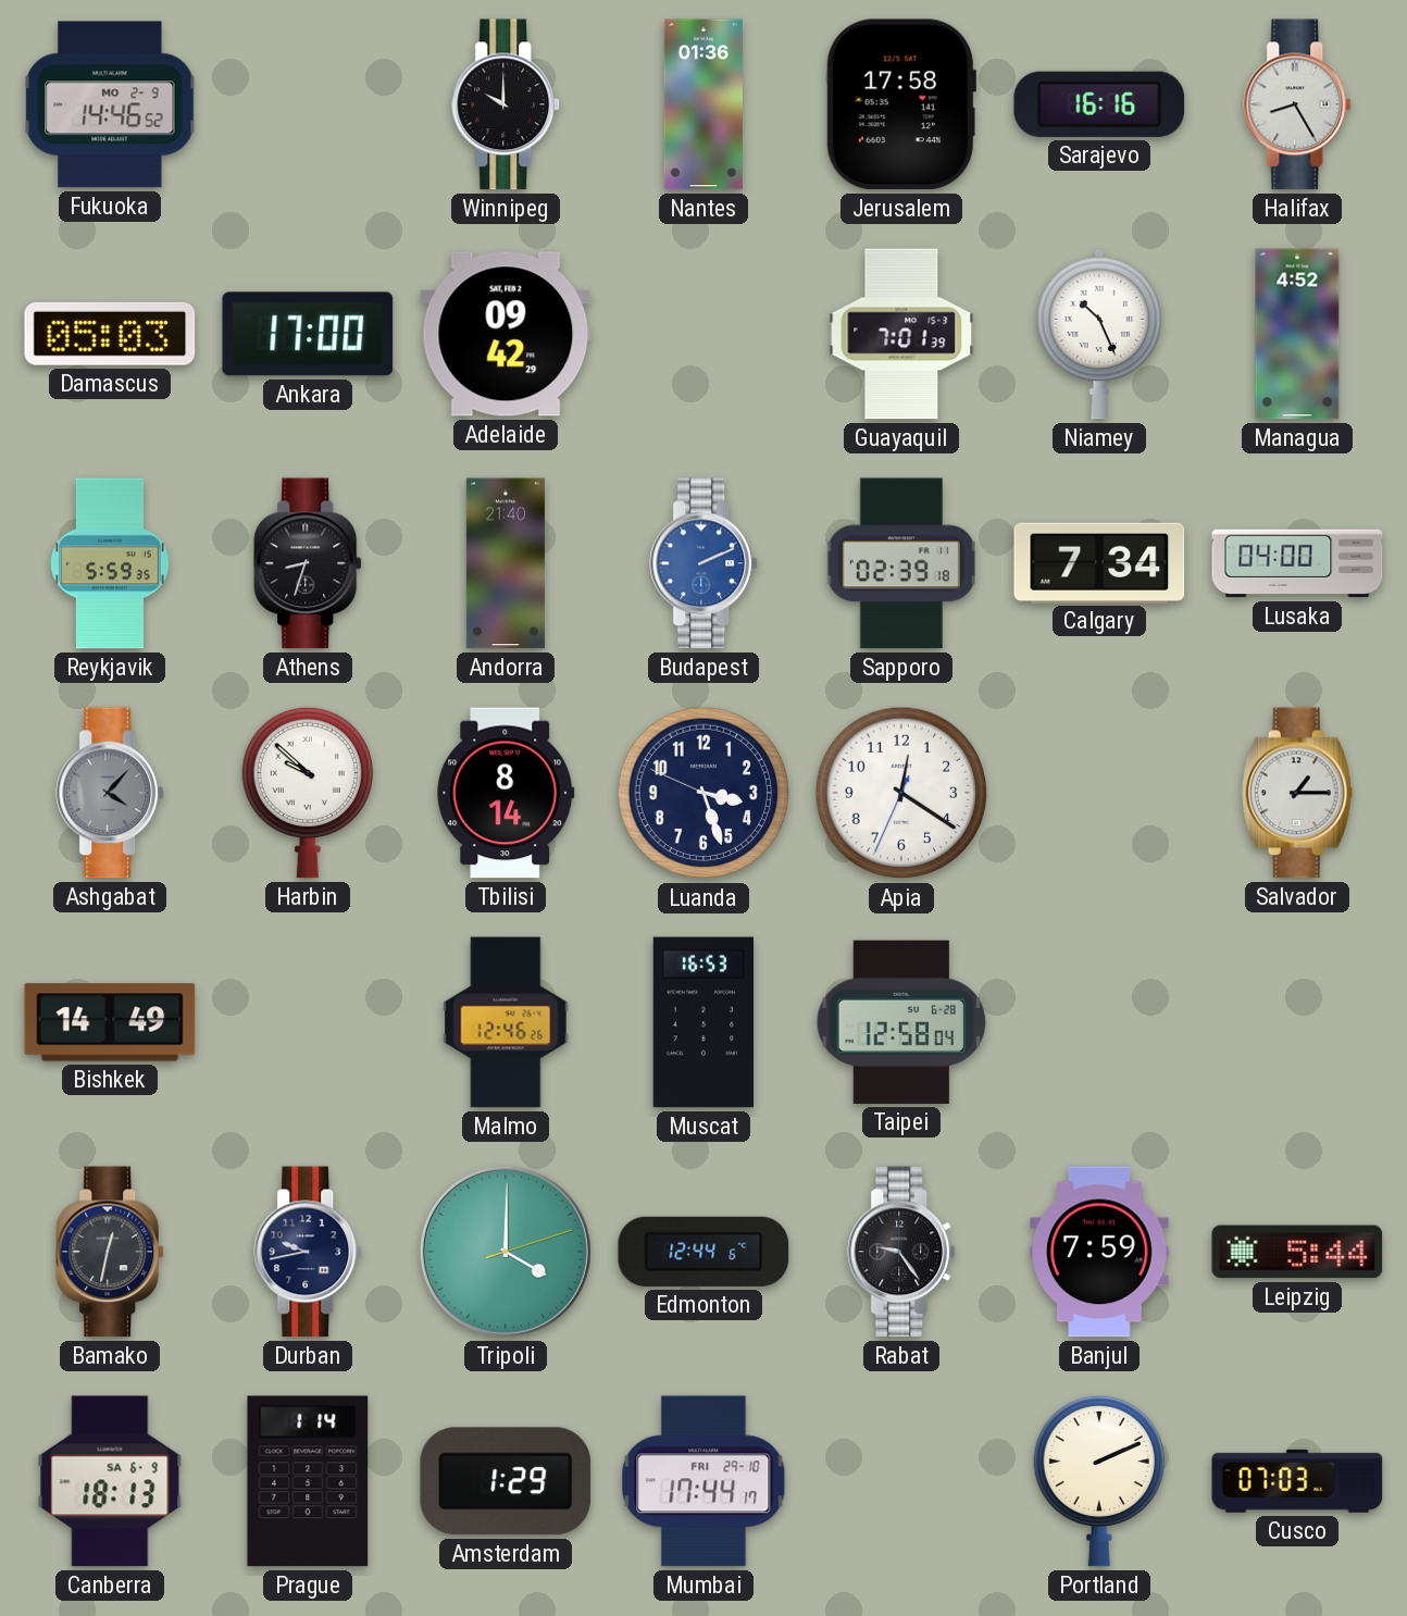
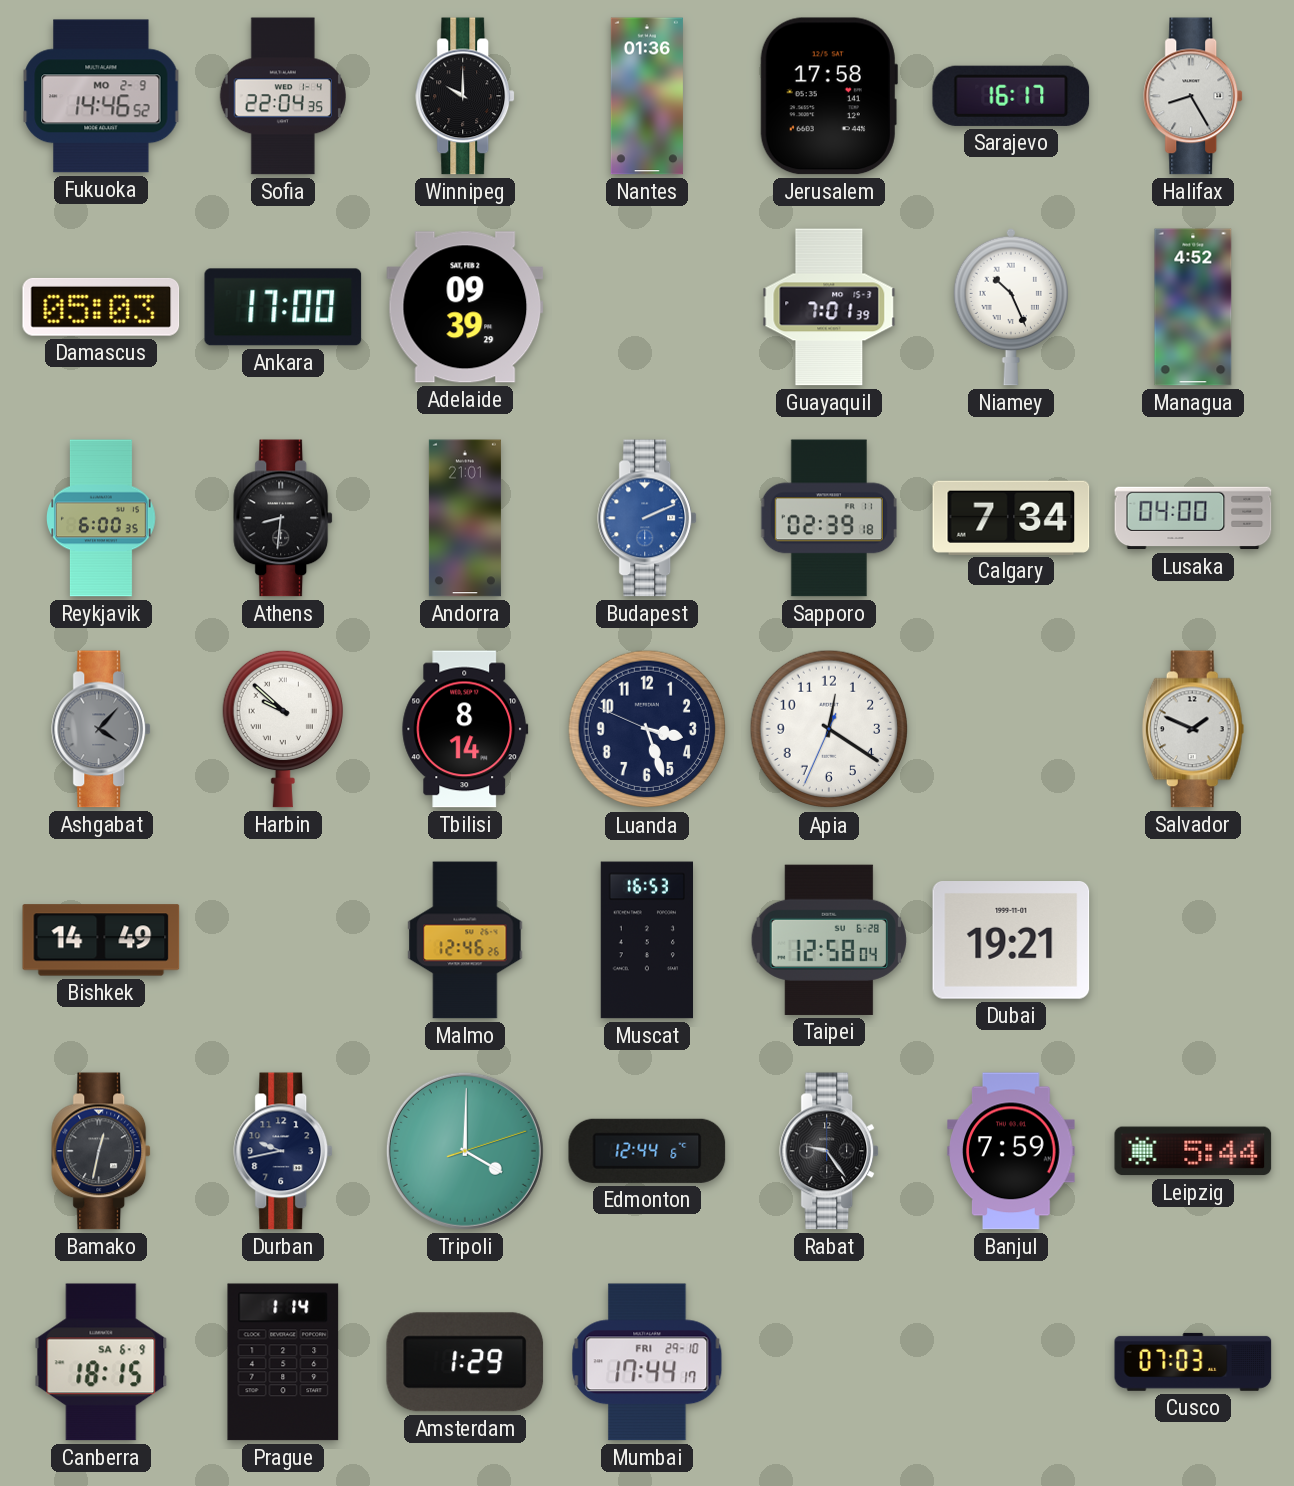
Sofia: none -> 22:04 (283, 96)
Sarajevo: 16:16 -> 16:17 (1011, 96)
Adelaide: 09:42 -> 09:39 (465, 307)
Reykjavik: 5:59 -> 6:00 (102, 518)
Athens: 8:33 -> 8:31 (284, 518)
Andorra: 21:40 -> 21:01 (465, 518)
Salvador: 1:15 -> 1:49 (1193, 729)
Dubai: none -> 19:21 (1011, 941)
Canberra: 18:13 -> 18:15 (101, 1362)
Portland: 2:11 -> none (1099, 1481)
